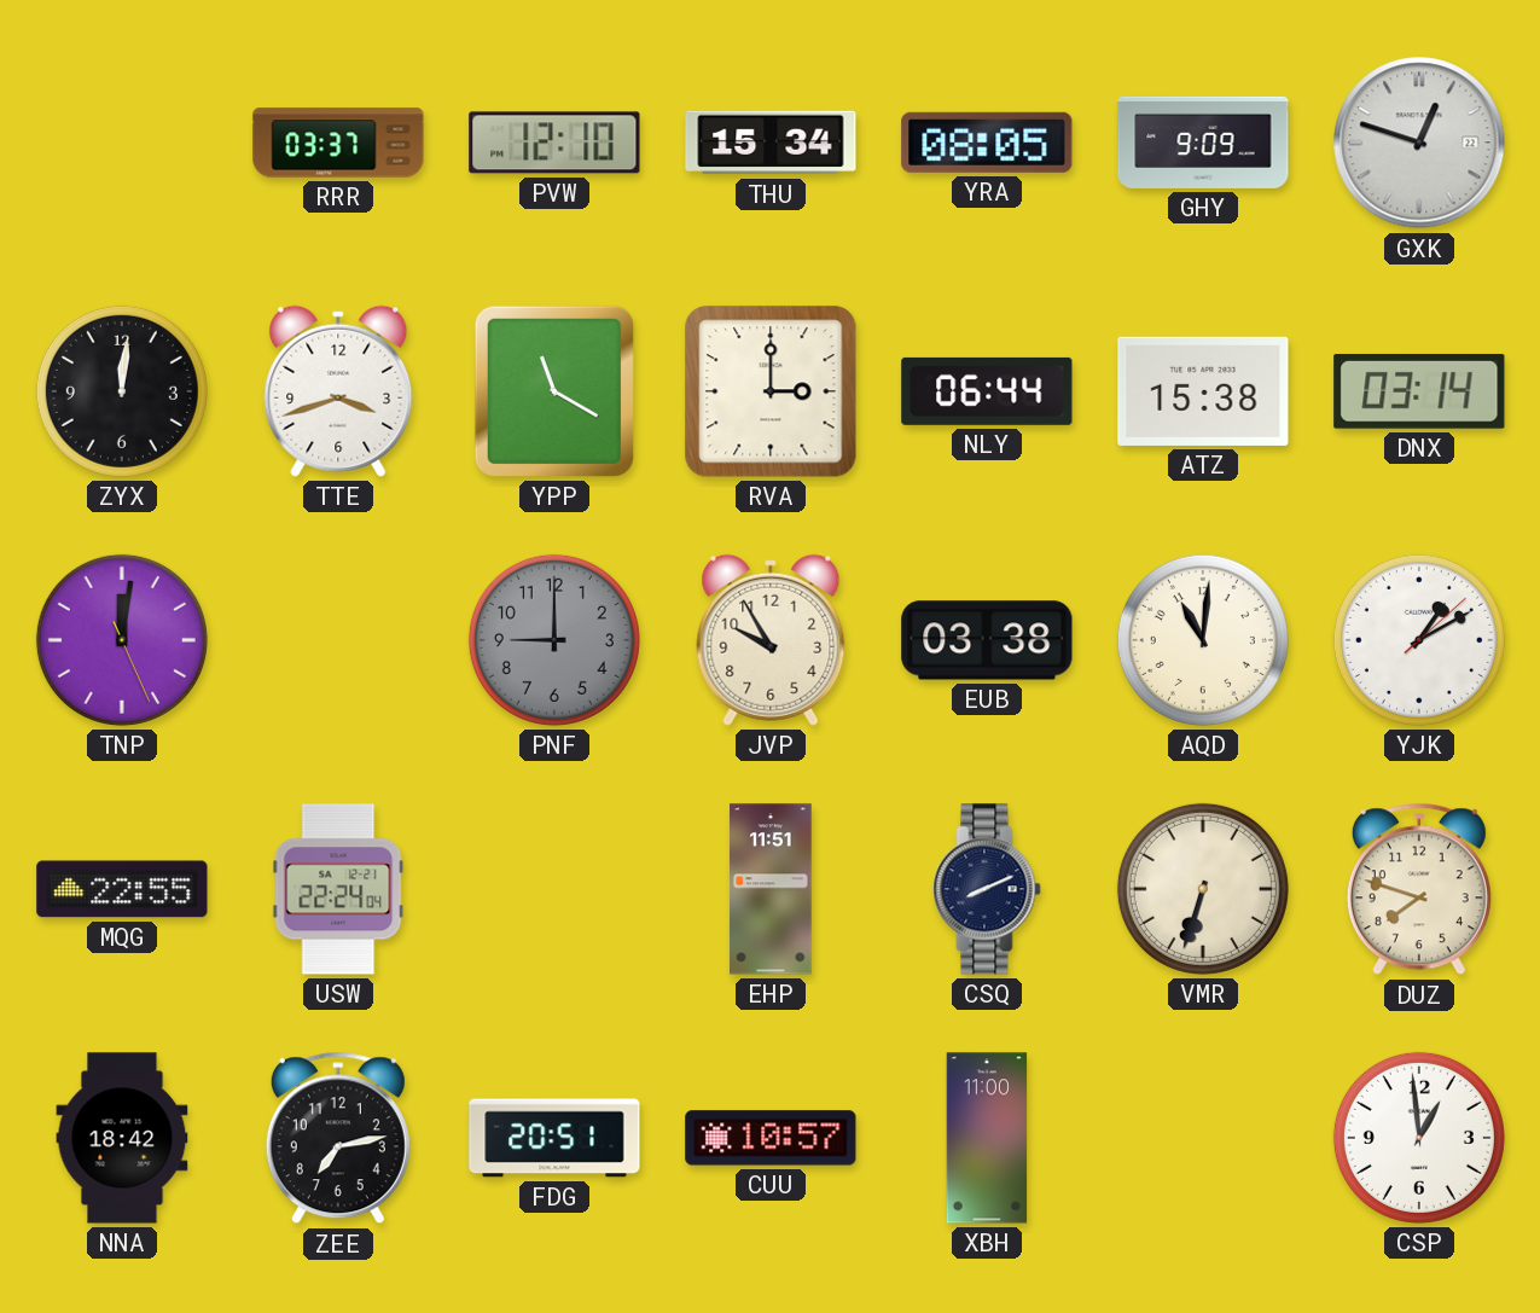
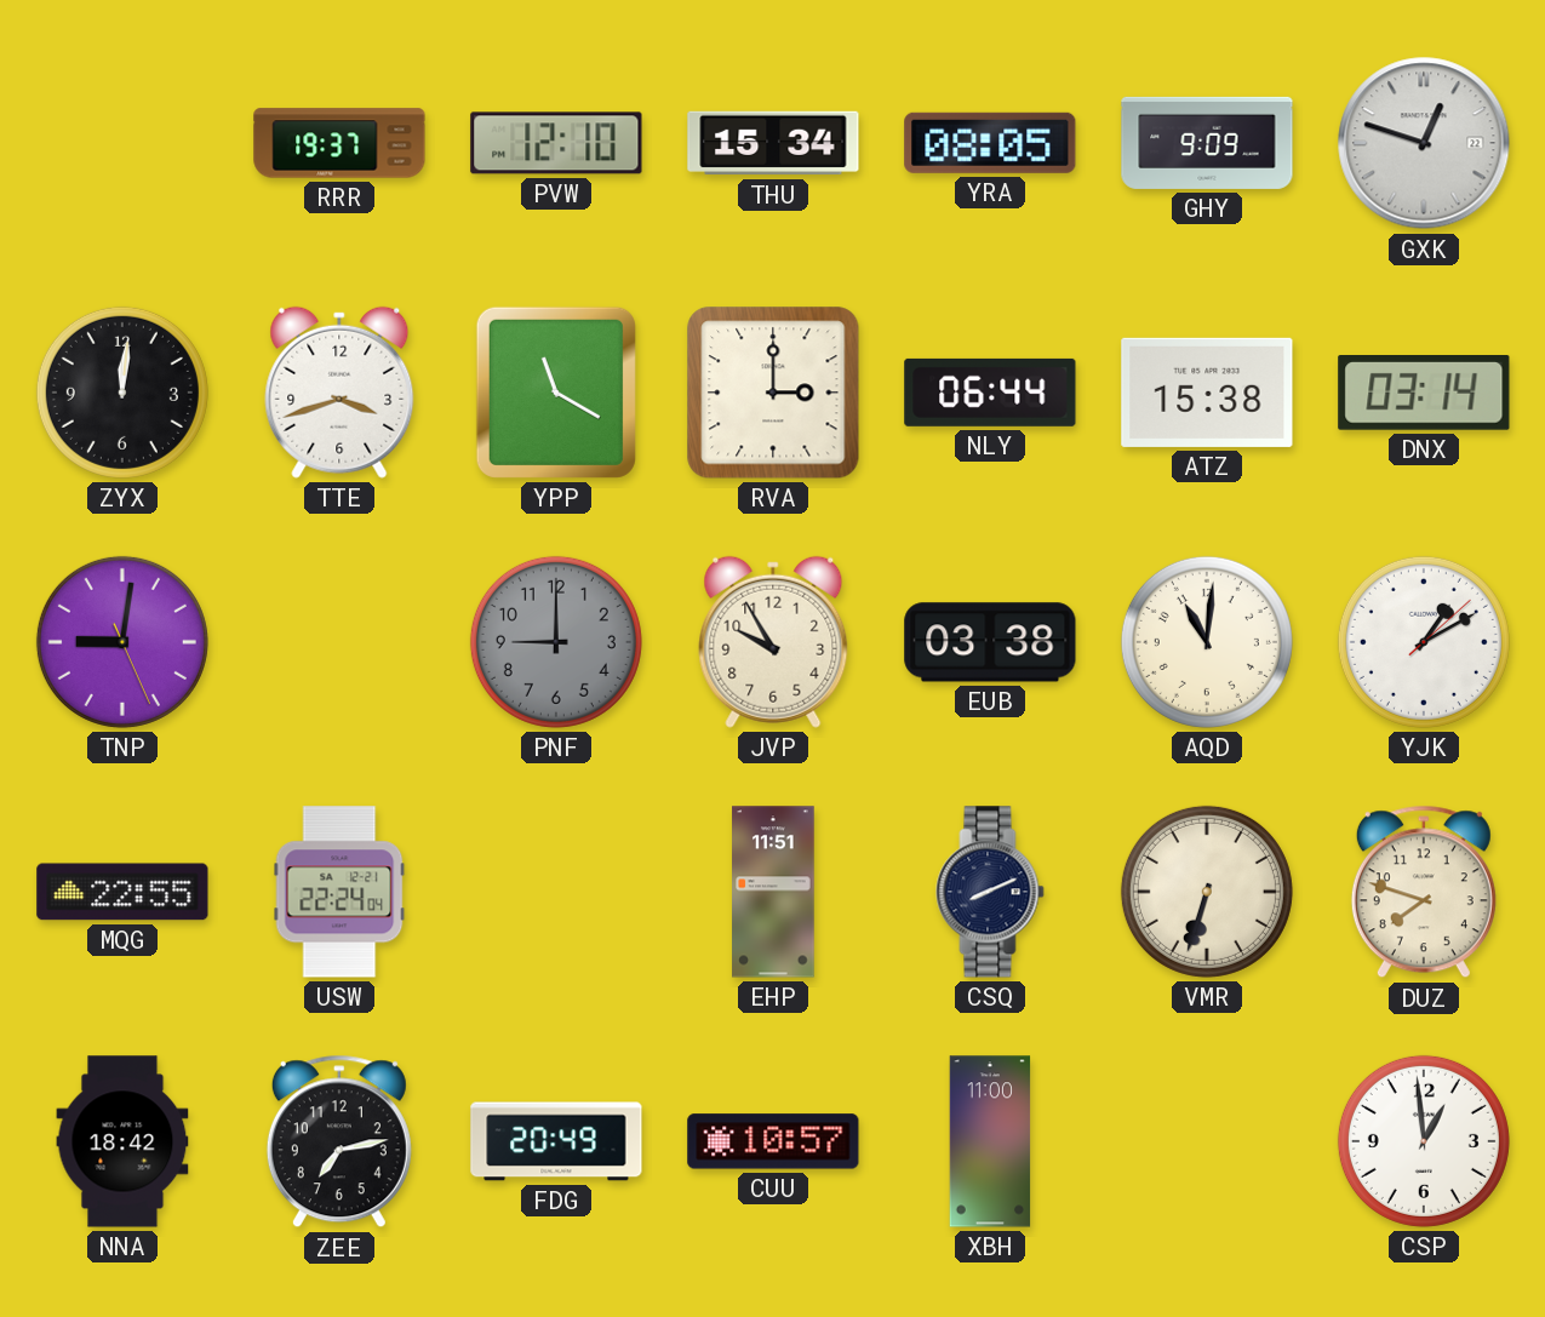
RRR: 03:37 -> 19:37 (339, 143)
TNP: 12:01 -> 9:01 (122, 642)
FDG: 20:51 -> 20:49 (556, 1141)
